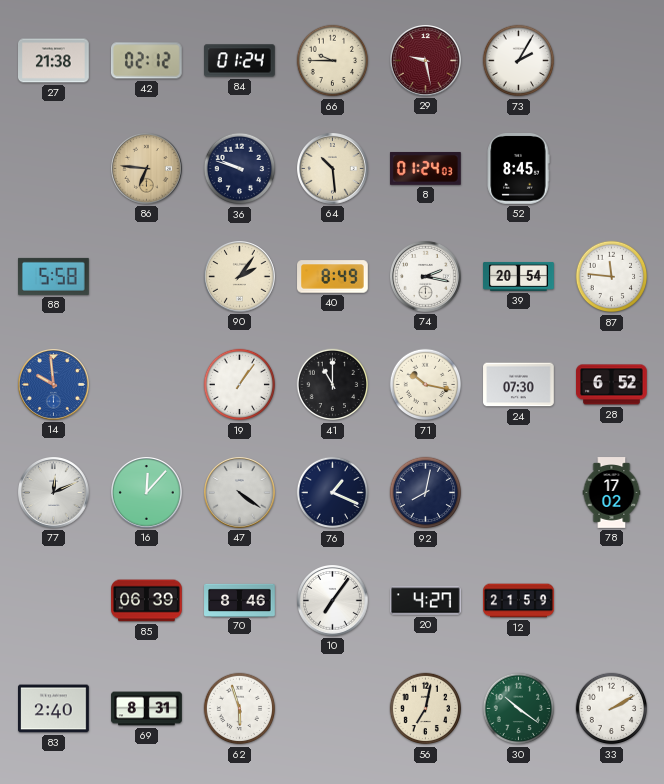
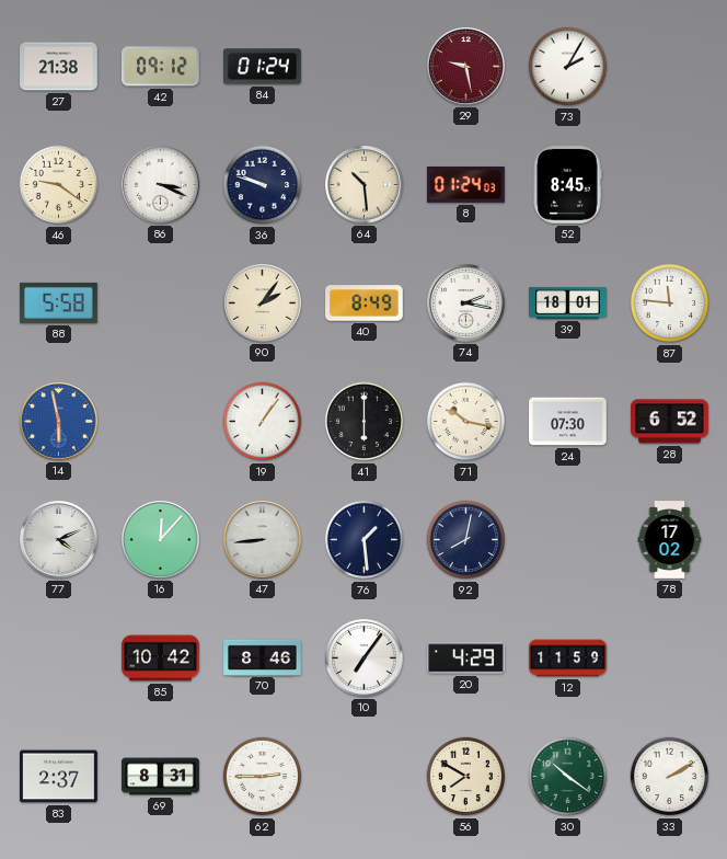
42: 02:12 -> 09:12 (160, 67)
66: 9:45 -> none (333, 61)
46: none -> 9:21 (59, 185)
86: 6:46 -> 3:19 (161, 185)
86 dial: champagne -> white (161, 185)
39: 20:54 -> 18:01 (568, 302)
14: 9:59 -> 5:58 (59, 422)
41: 11:00 -> 6:00 (365, 422)
77: 12:11 -> 4:11 (59, 540)
47: 4:21 -> 8:44 (263, 540)
76: 1:19 -> 1:29 (365, 540)
85: 06:39 -> 10:42 (161, 658)
20: 4:27 -> 4:29 (466, 658)
12: 21:59 -> 11:59 (568, 658)
83: 2:40 -> 2:37 (59, 777)
62: 5:57 -> 2:45 (263, 777)
56: 7:02 -> 7:50 (466, 777)
